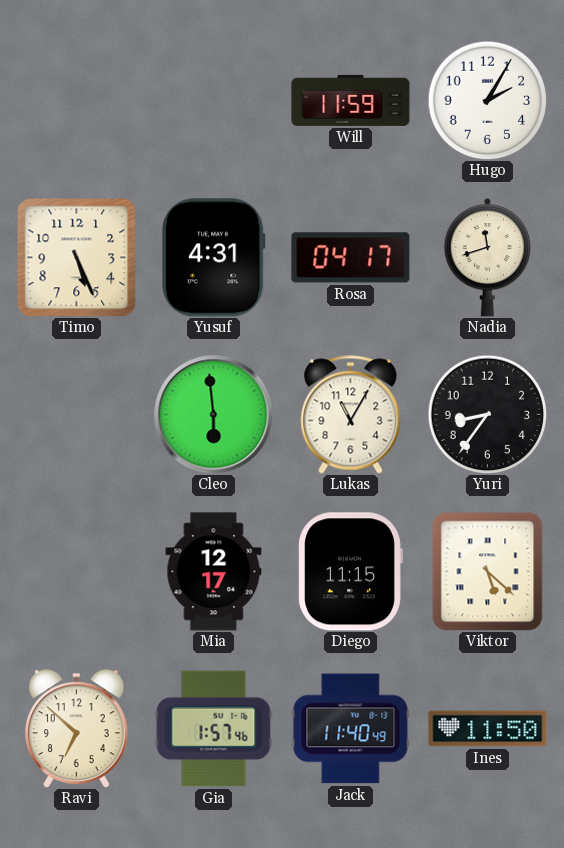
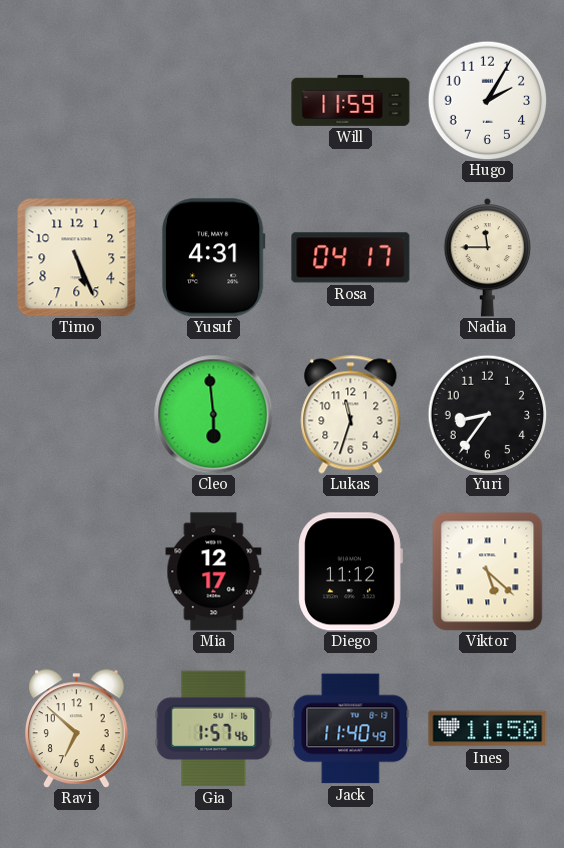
Nadia: 11:42 -> 11:45 (488, 257)
Lukas: 11:05 -> 11:33 (351, 415)
Diego: 11:15 -> 11:12 (350, 572)
